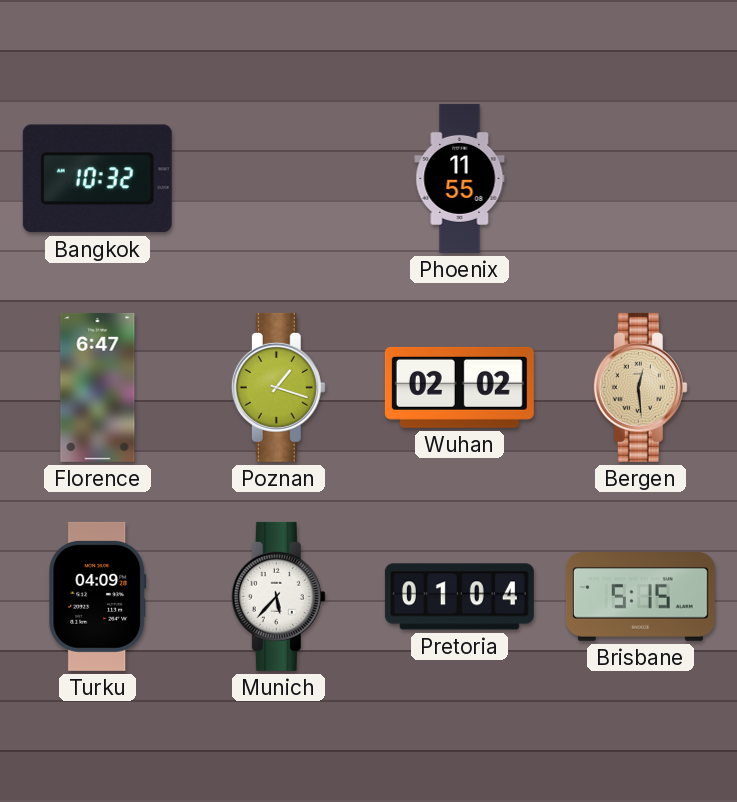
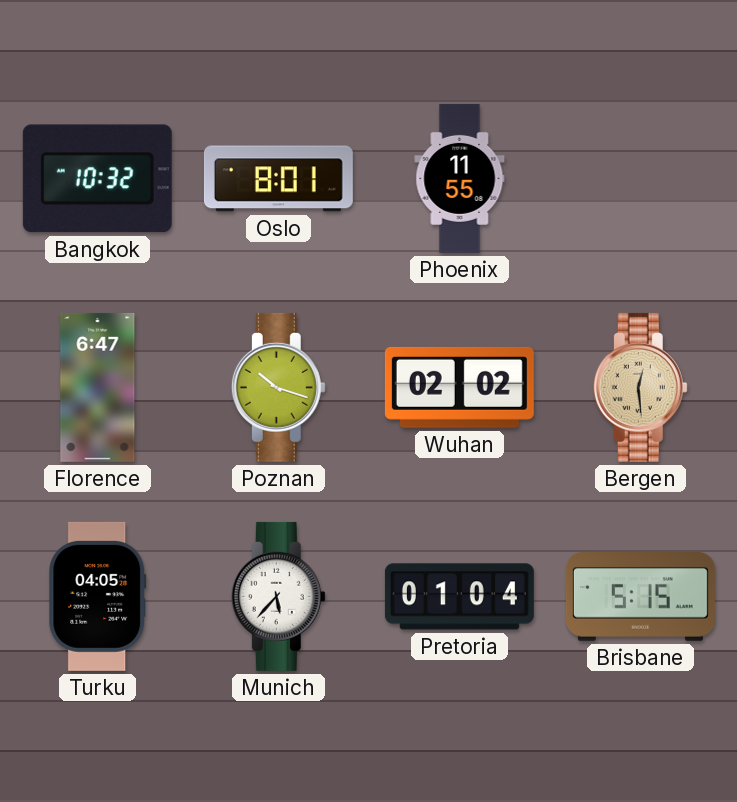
Oslo: none -> 8:01 (278, 179)
Poznan: 1:18 -> 10:18 (278, 387)
Turku: 04:09 -> 04:05 (98, 596)
